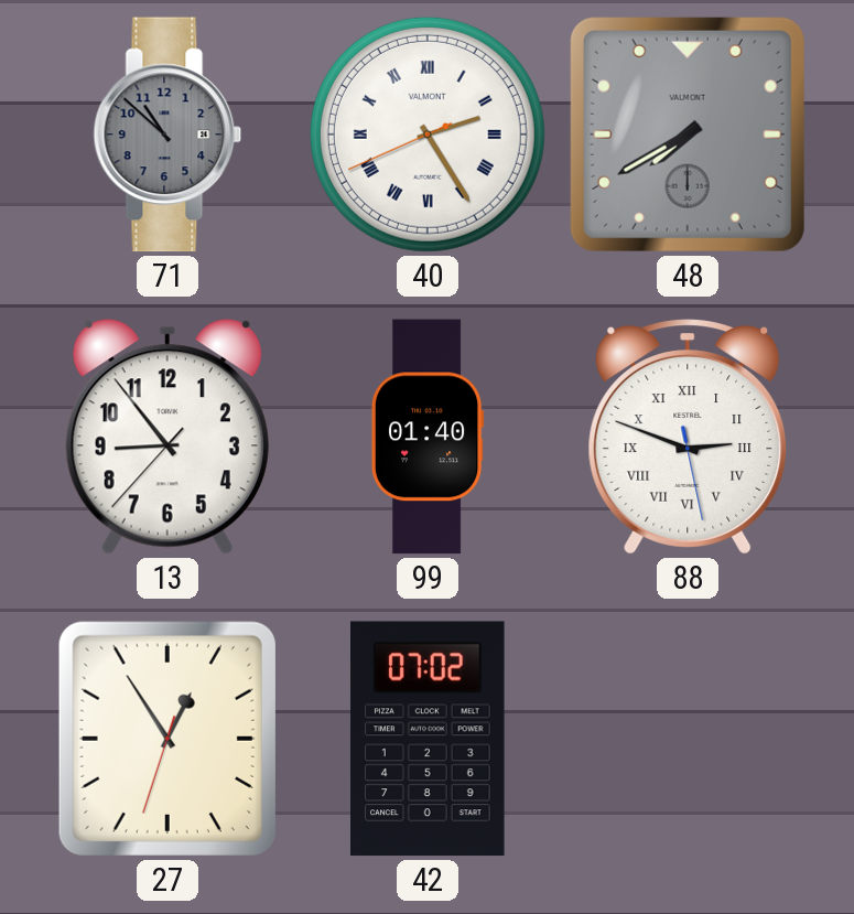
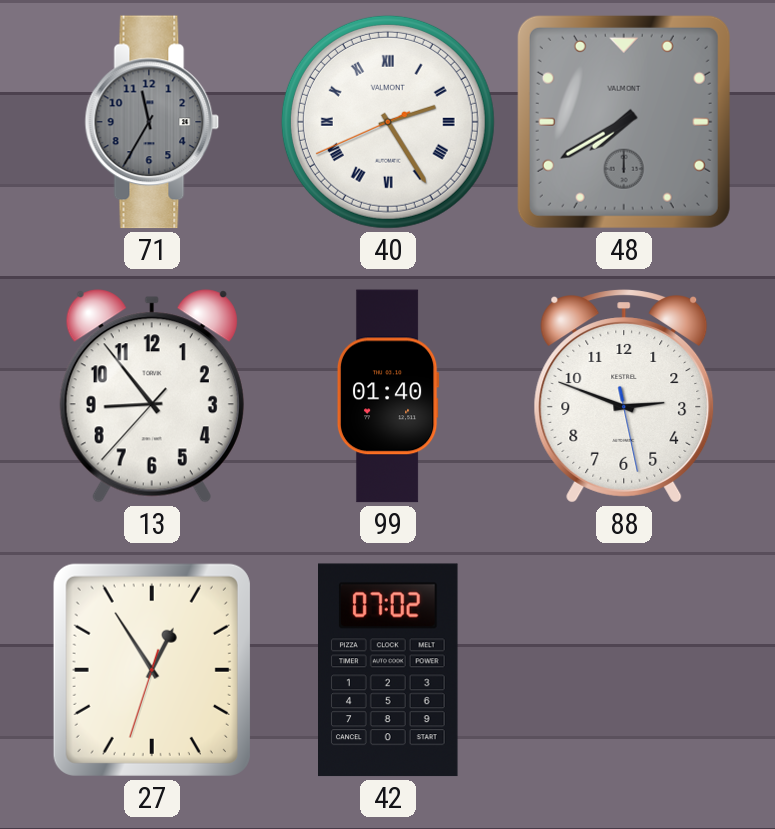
71: 10:52 -> 11:35 (152, 122)
88 numerals: Roman -> Arabic (624, 396)
